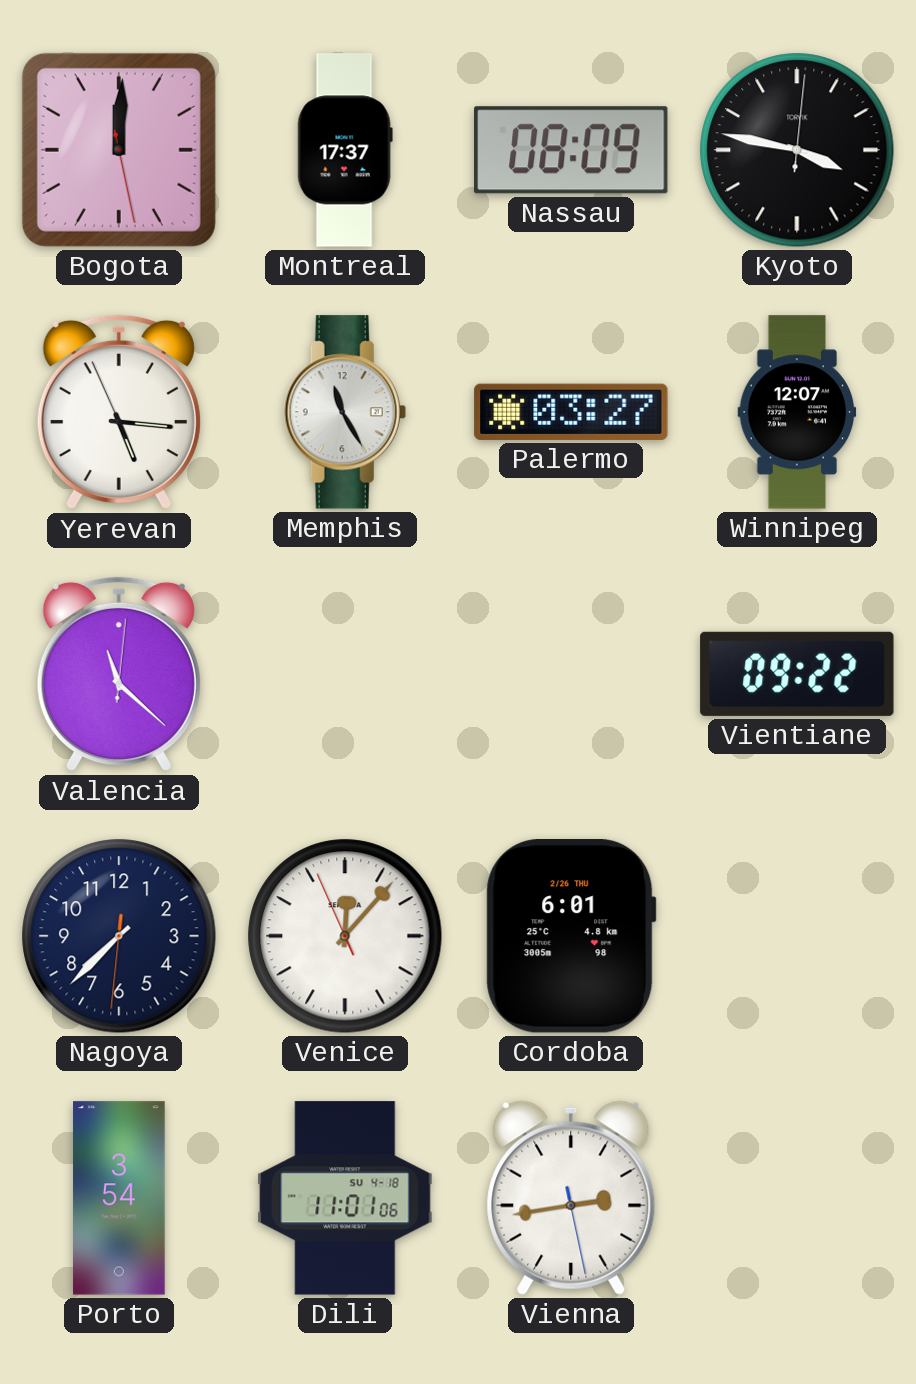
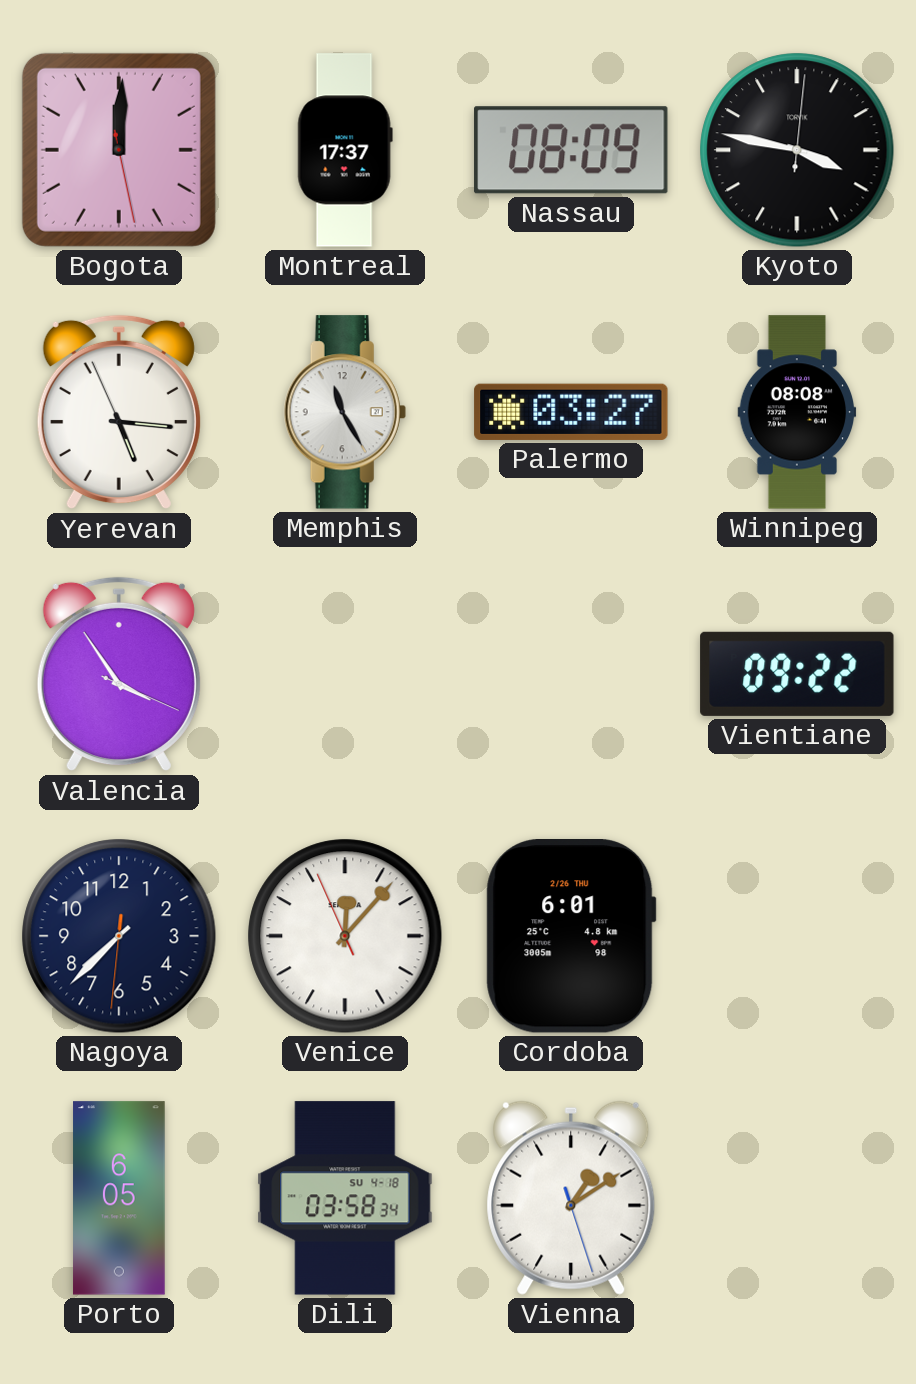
Winnipeg: 12:07 -> 08:08 (797, 412)
Valencia: 11:22 -> 3:54 (119, 674)
Porto: 3:54 -> 6:05 (119, 1198)
Dili: 11:01 -> 03:58 (345, 1198)
Vienna: 2:43 -> 1:09 (571, 1198)
